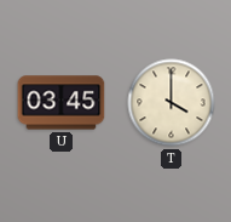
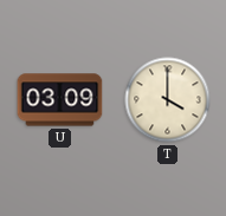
U: 03:45 -> 03:09 (60, 100)
